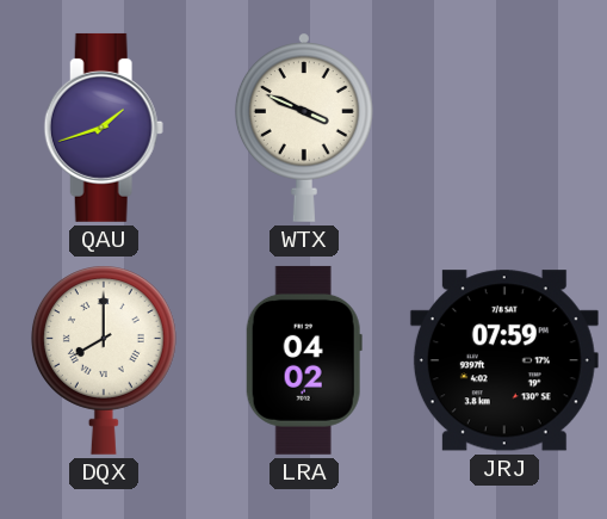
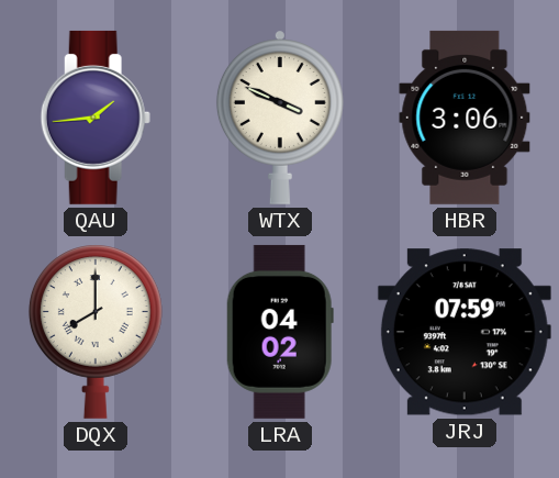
QAU: 1:42 -> 1:44 (96, 118)
HBR: none -> 3:06 (465, 118)
